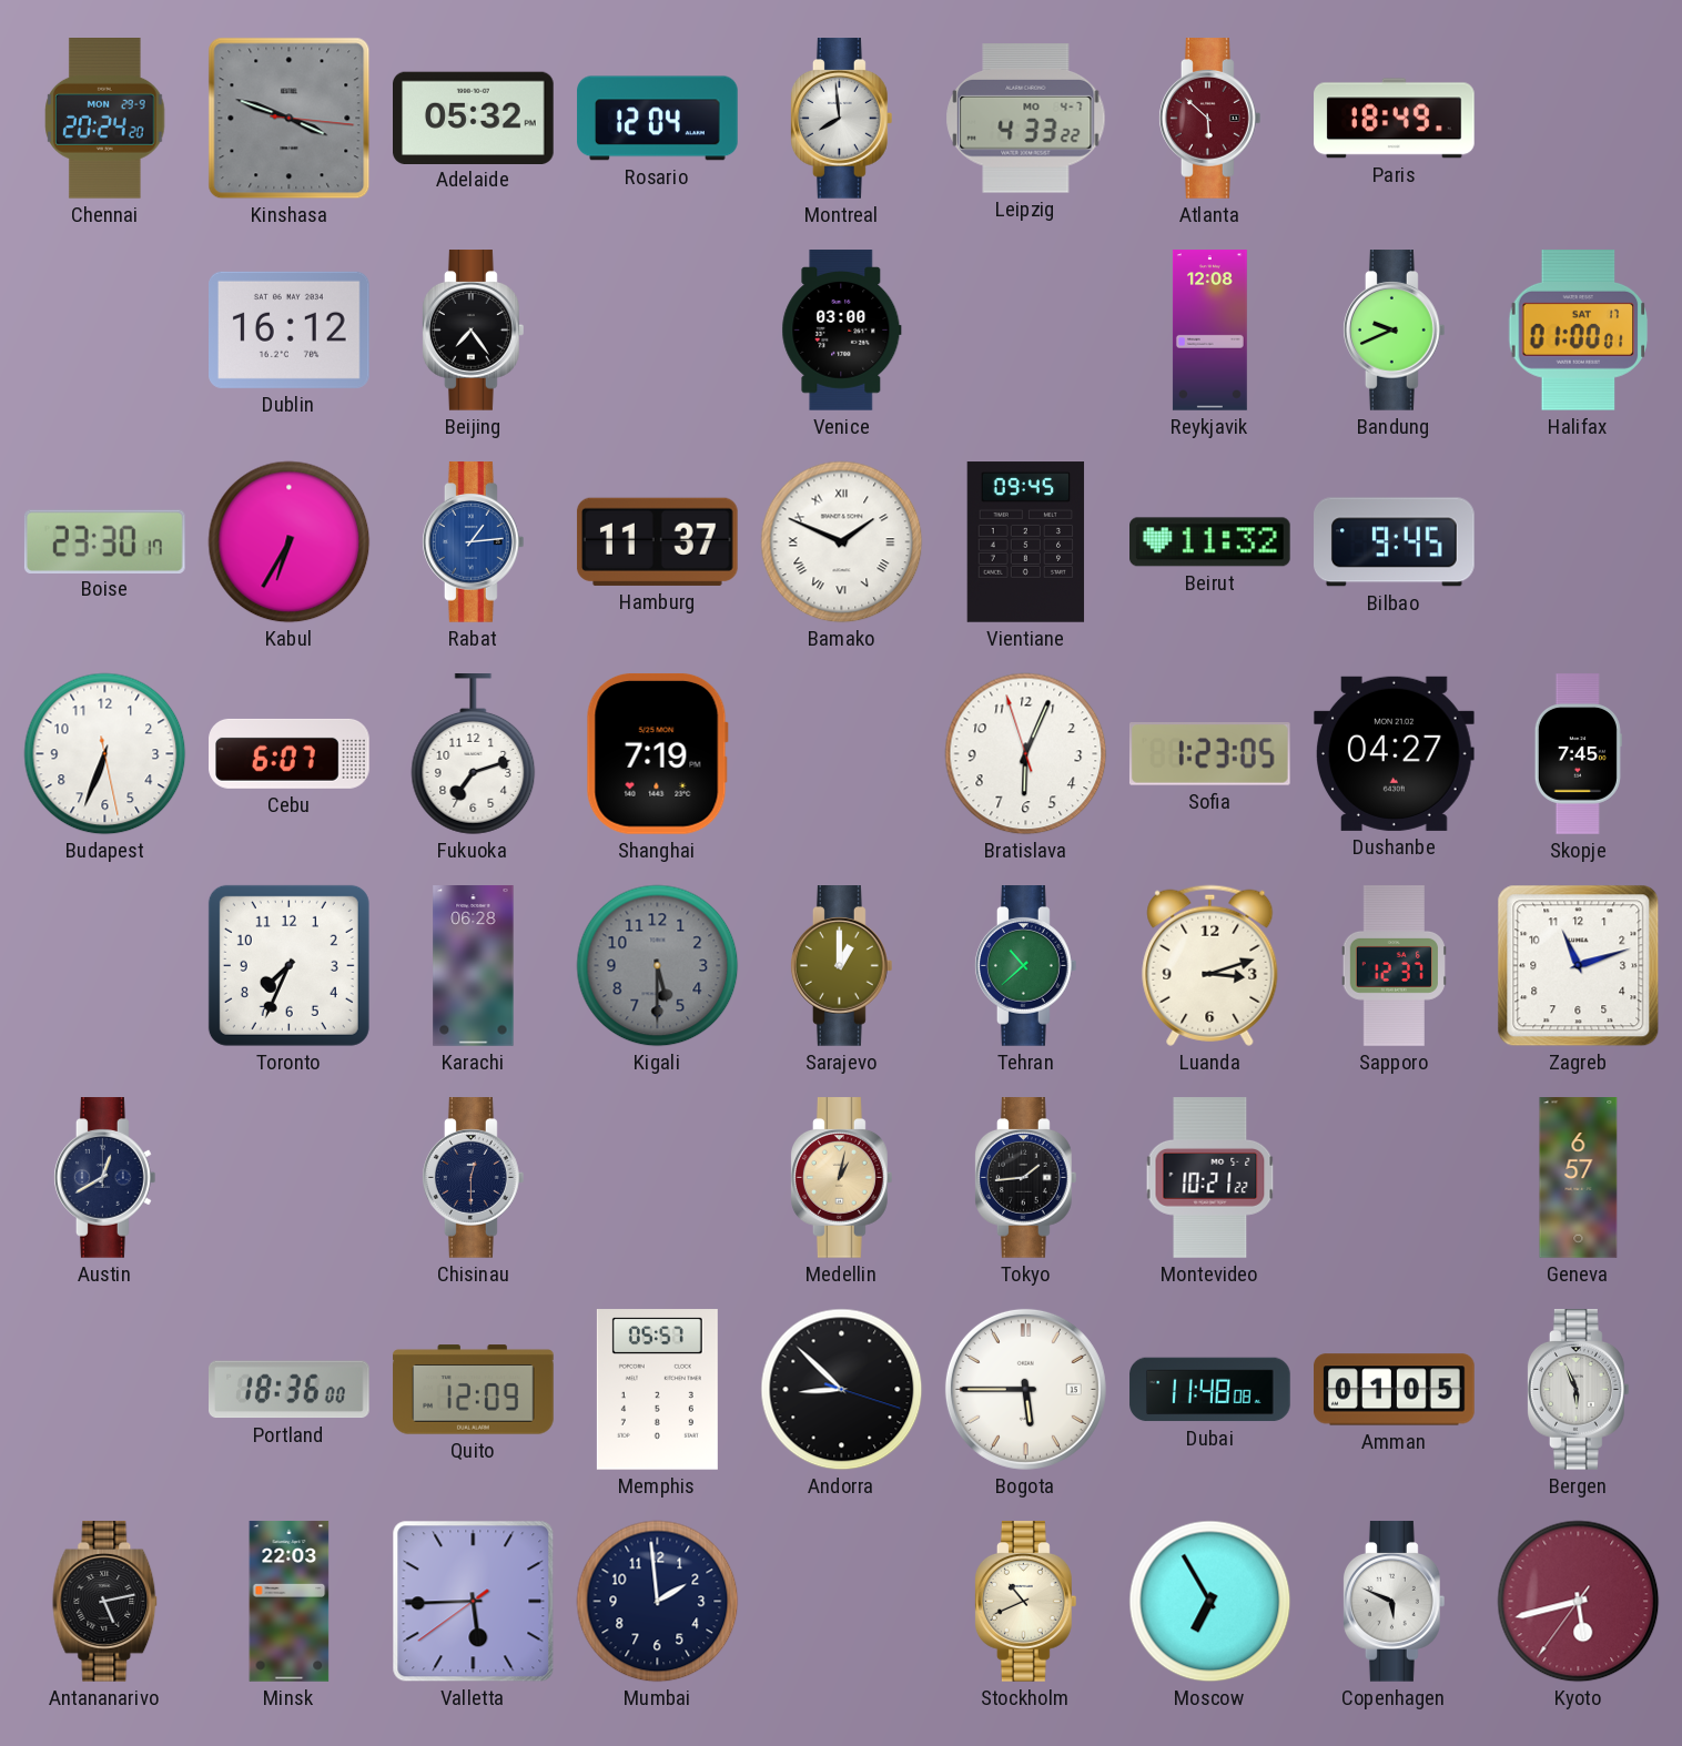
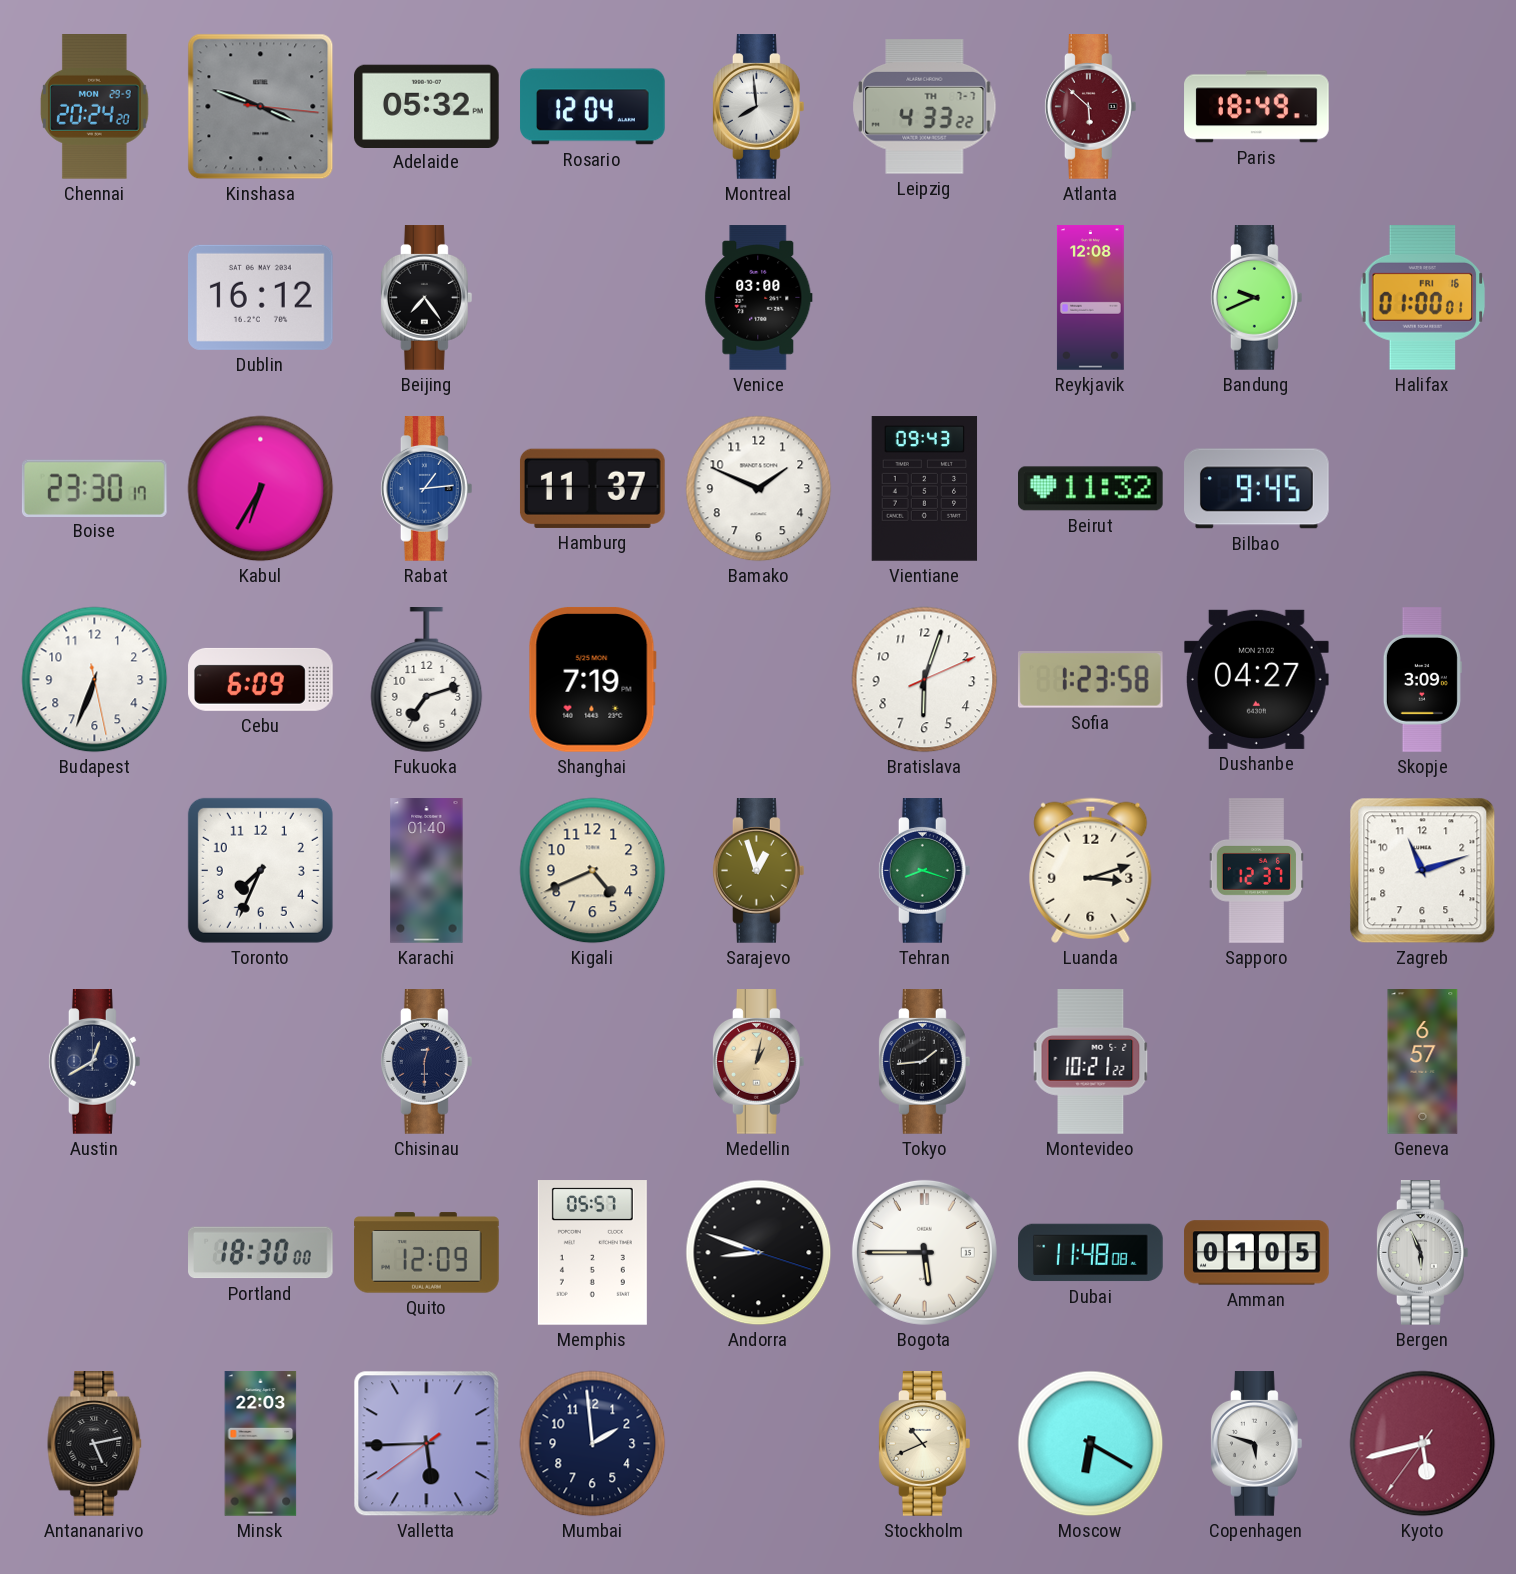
Leipzig date: MO 4-7 -> TH 7-7 (925, 107)
Halifax date: SAT 17 -> FRI 16 (1423, 298)
Bamako numerals: Roman -> Arabic (759, 489)
Vientiane: 09:45 -> 09:43 (925, 489)
Cebu: 6:07 -> 6:09 (261, 679)
Bratislava: 6:03:57 -> 6:03:11 (925, 680)
Sofia: 1:23:05 -> 1:23:58 (1091, 680)
Skopje: 7:45 -> 3:09 (1422, 680)
Karachi: 06:28 -> 01:40 (427, 871)
Kigali: 5:30 -> 4:41 (593, 871)
Kigali dial: grey -> cream (593, 871)
Sarajevo: 1:00 -> 12:57 (758, 871)
Tehran: 10:38 -> 8:18 (924, 871)
Portland: 18:36 -> 18:30 (261, 1253)
Andorra: 8:52 -> 8:48 (759, 1253)
Moscow: 6:55 -> 6:20 (1091, 1444)
Copenhagen: 5:49 -> 5:48 (1256, 1444)
